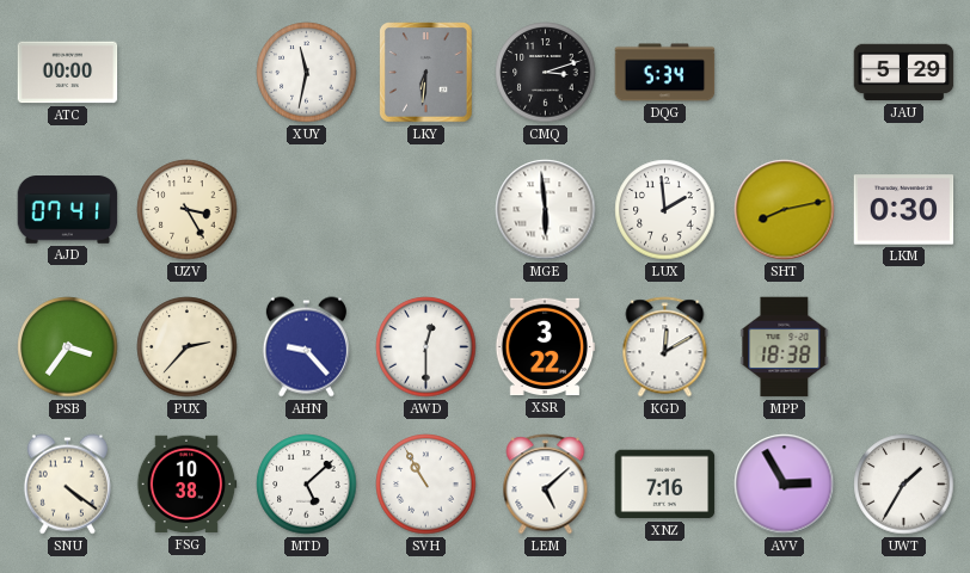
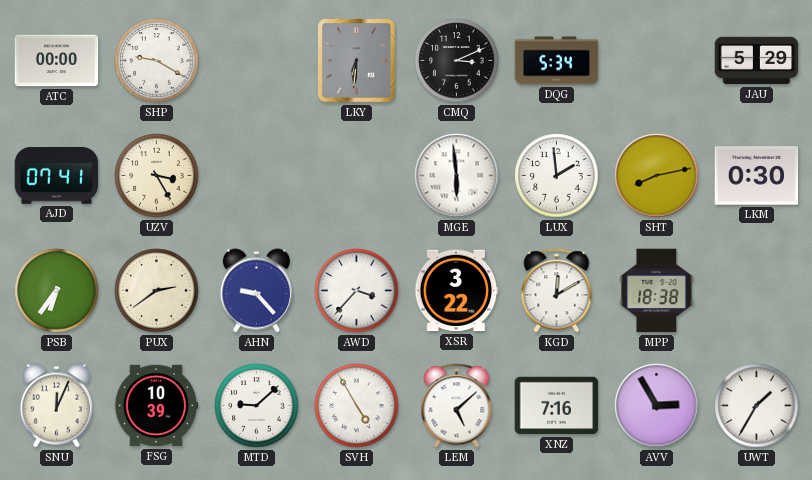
SHP: none -> 9:20 (157, 61)
XUY: 11:32 -> none (307, 73)
CMQ: 3:12 -> 3:11 (457, 61)
PSB: 3:36 -> 6:36 (57, 291)
PUX: 2:37 -> 2:39 (157, 291)
AWD: 12:30 -> 3:37 (357, 291)
SNU: 4:21 -> 12:04 (56, 406)
FSG: 10:38 -> 10:39 (156, 406)
MTD: 5:08 -> 9:08 (257, 406)
SVH: 10:55 -> 4:55 (357, 406)
